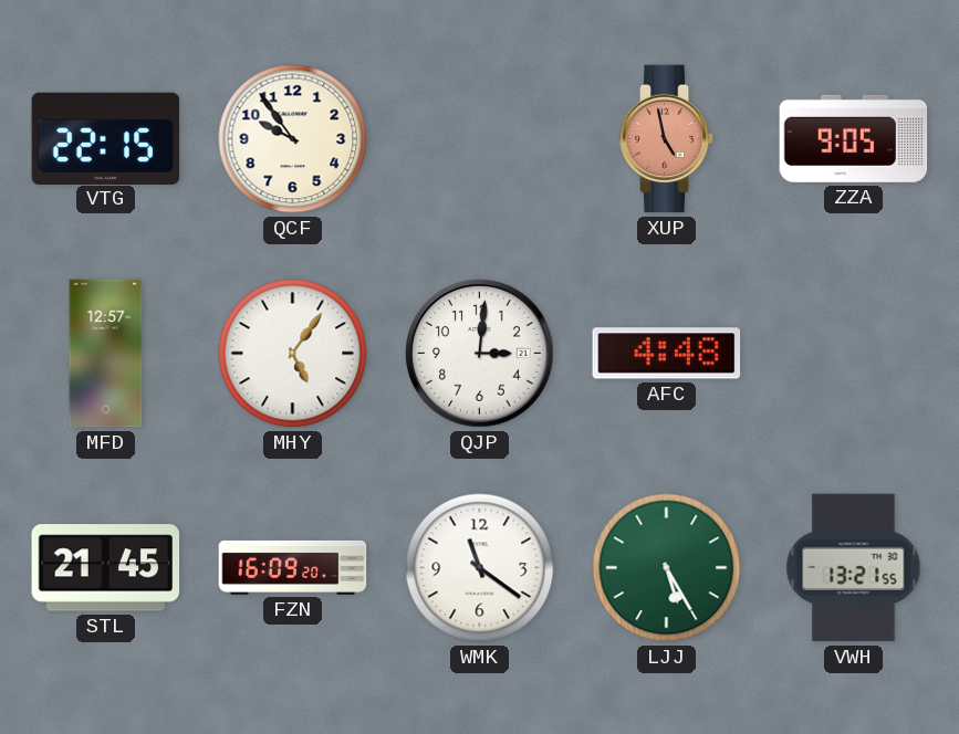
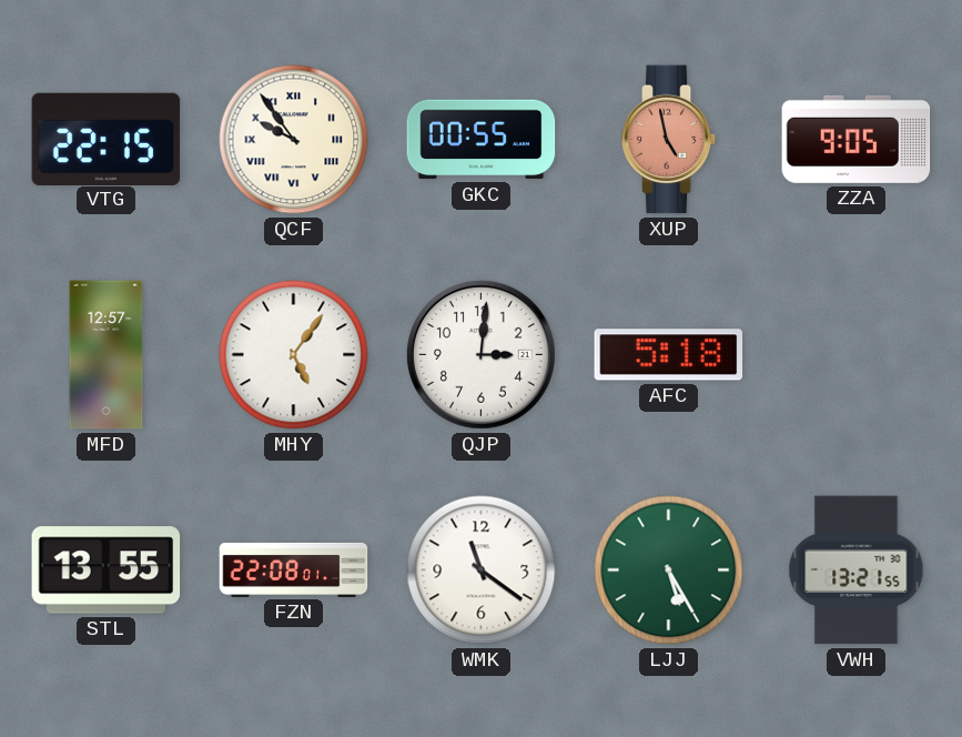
QCF numerals: Arabic -> Roman (294, 140)
GKC: none -> 00:55 (482, 140)
AFC: 4:48 -> 5:18 (669, 355)
STL: 21:45 -> 13:55 (107, 571)
FZN: 16:09 -> 22:08 (294, 569)
